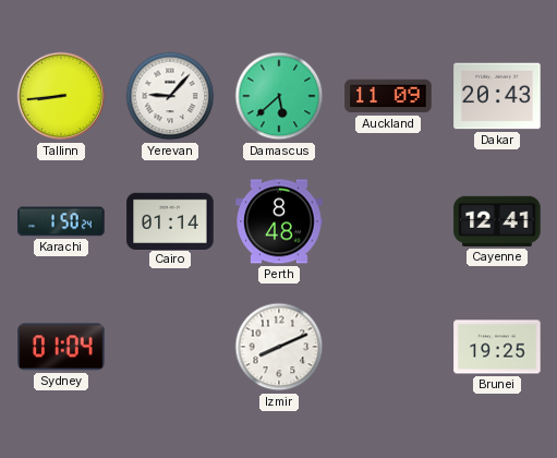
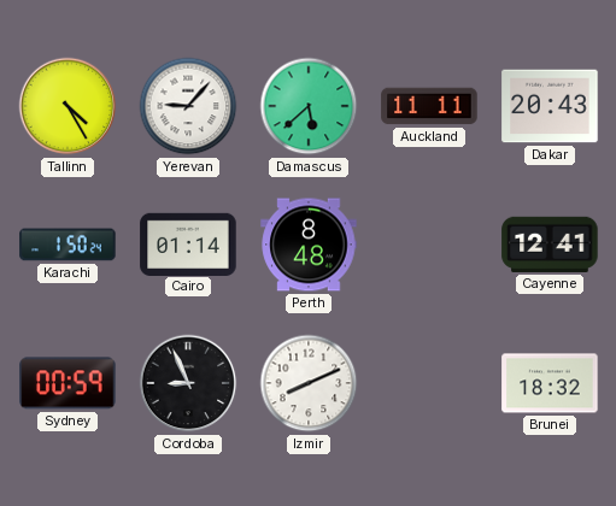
Tallinn: 8:44 -> 4:25 (68, 106)
Auckland: 11:09 -> 11:11 (429, 106)
Sydney: 01:04 -> 00:59 (68, 383)
Cordoba: none -> 8:56 (188, 383)
Brunei: 19:25 -> 18:32 (550, 383)
